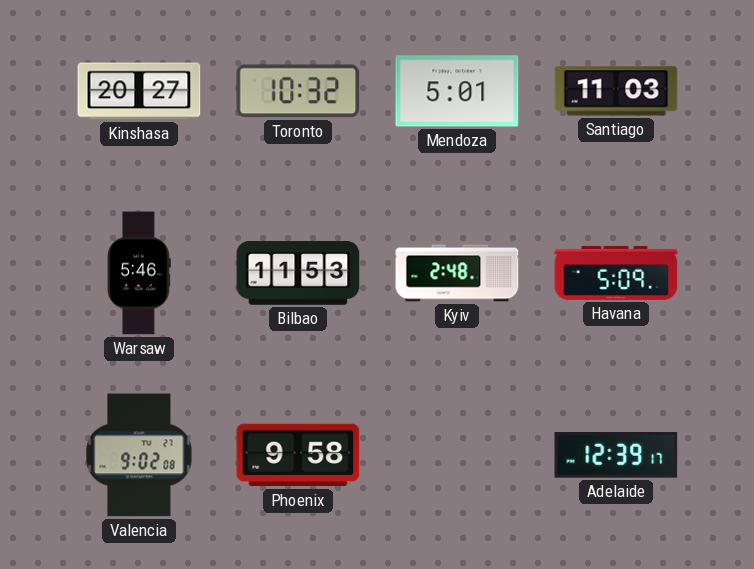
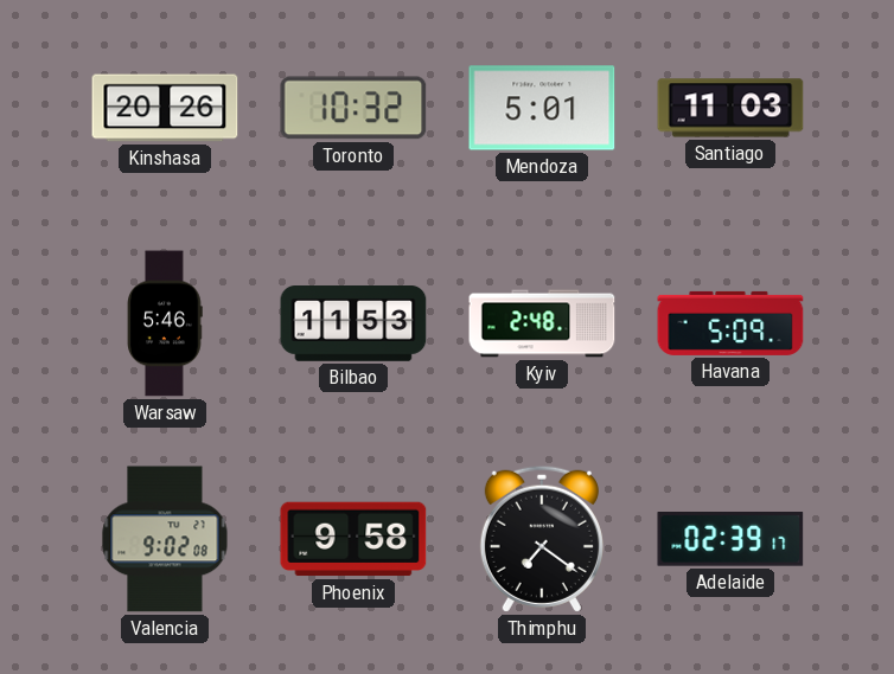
Kinshasa: 20:27 -> 20:26 (165, 108)
Thimphu: none -> 7:21 (542, 539)
Adelaide: 12:39 -> 02:39 (730, 540)
